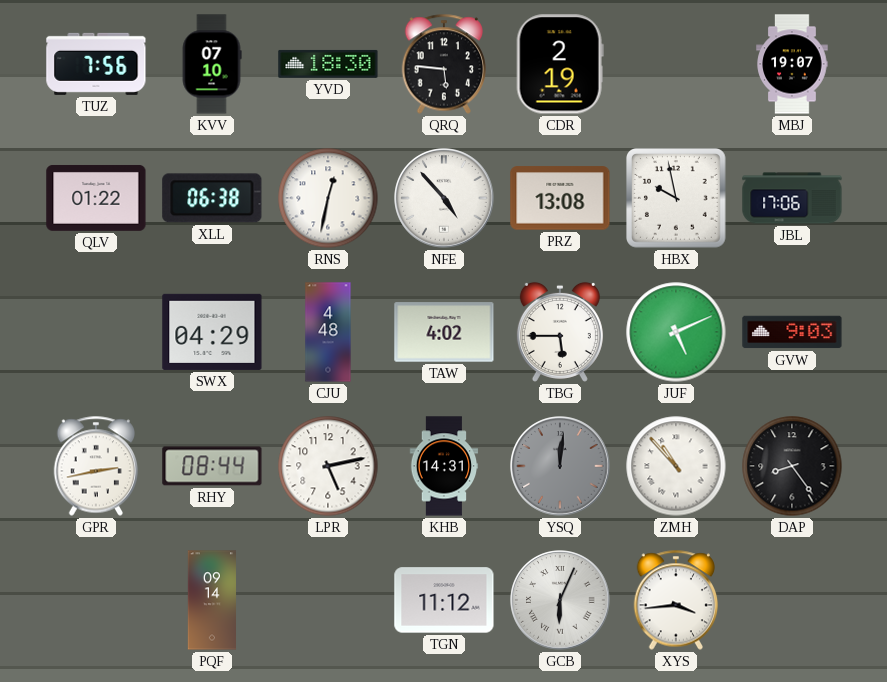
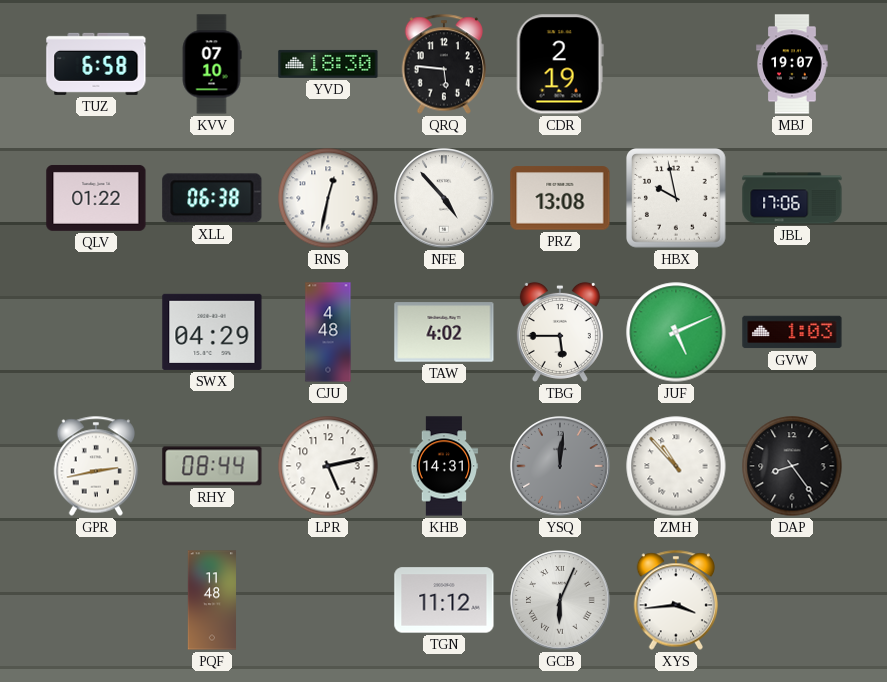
TUZ: 7:56 -> 6:58 (96, 64)
GVW: 9:03 -> 1:03 (792, 332)
PQF: 09:14 -> 11:48 (212, 600)
